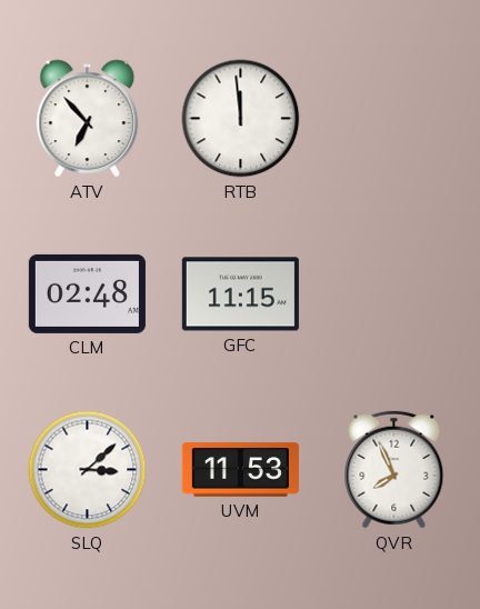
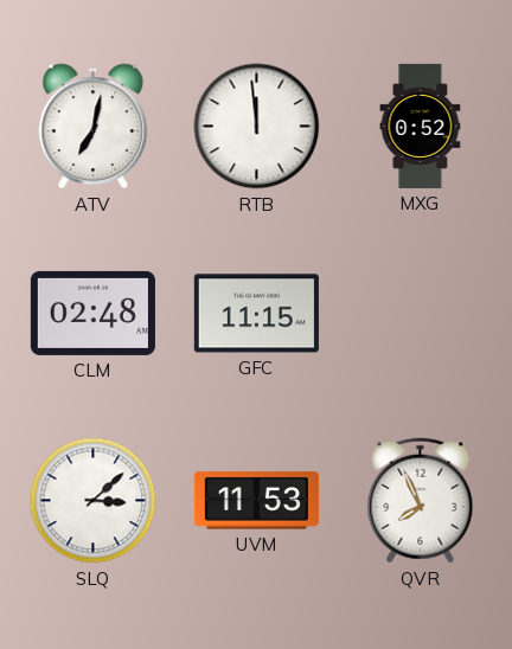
ATV: 6:53 -> 7:02 (94, 127)
MXG: none -> 0:52 (421, 126)
